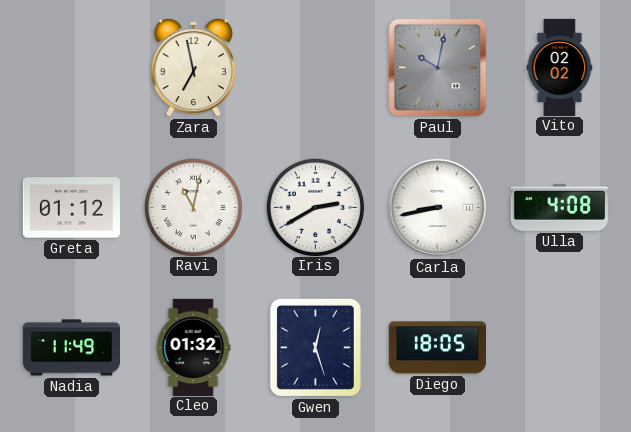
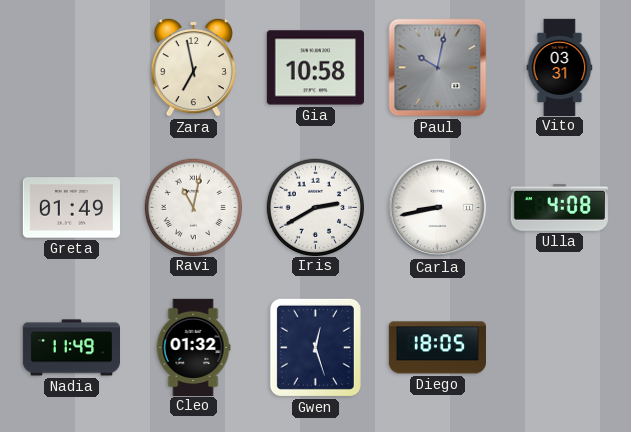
Gia: none -> 10:58 (315, 68)
Vito: 02:02 -> 03:31 (560, 67)
Greta: 01:12 -> 01:49 (71, 208)
